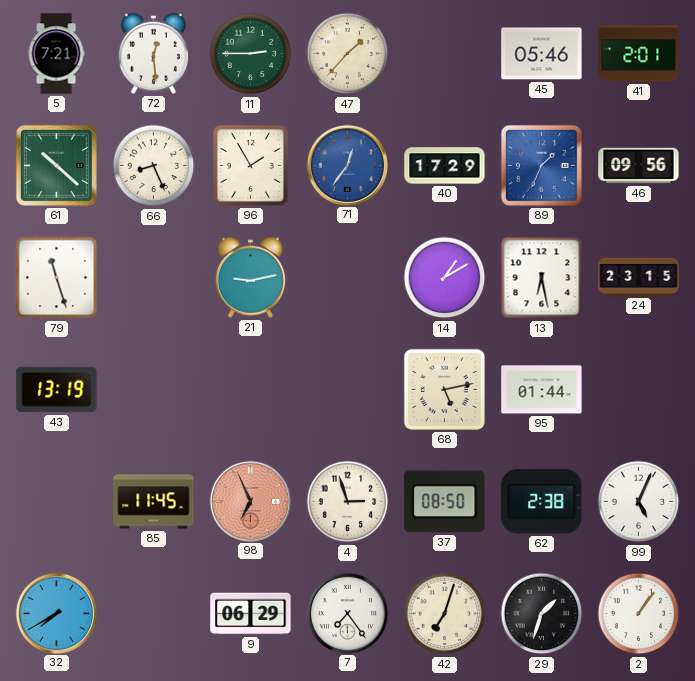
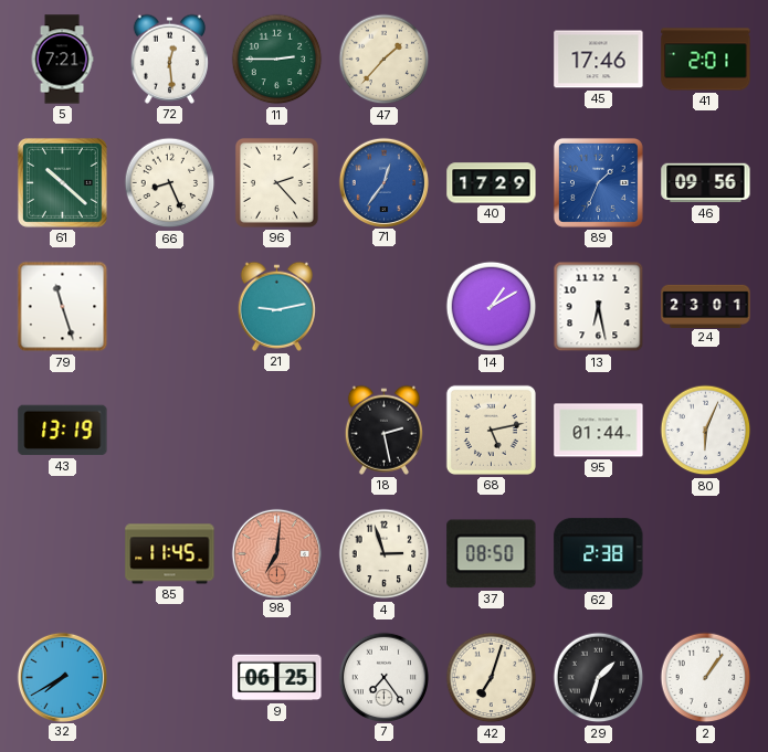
45: 05:46 -> 17:46 (599, 60)
96: 1:55 -> 2:23 (276, 182)
24: 23:15 -> 23:01 (706, 306)
18: none -> 2:28 (383, 430)
80: none -> 6:04 (706, 431)
98: 6:56 -> 7:01 (276, 553)
99: 5:04 -> none (639, 502)
9: 06:29 -> 06:25 (277, 678)
